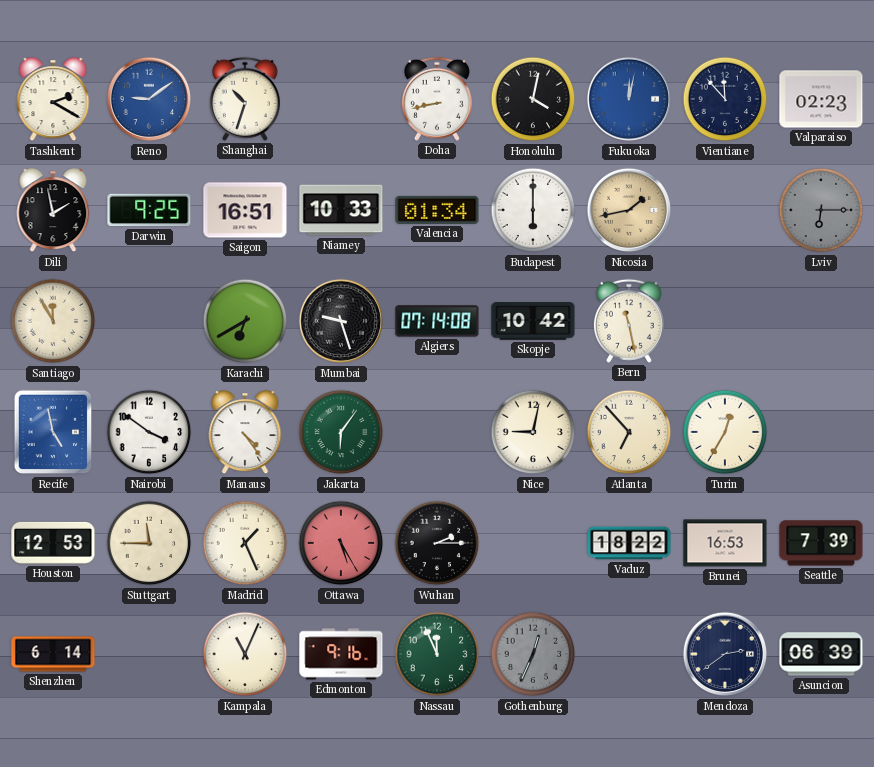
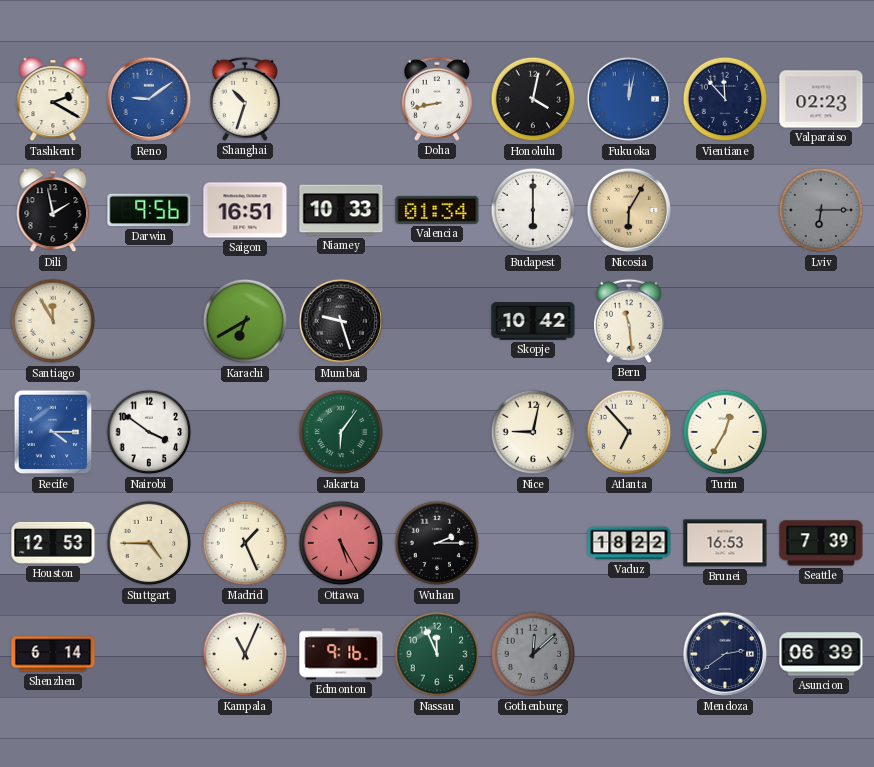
Darwin: 9:25 -> 9:56 (149, 210)
Nicosia: 1:43 -> 6:05 (629, 210)
Algiers: 07:14 -> none (437, 321)
Bern: 11:28 -> 11:29 (629, 321)
Recife: 4:58 -> 4:15 (53, 432)
Manaus: 4:24 -> none (245, 433)
Stuttgart: 11:45 -> 4:45 (149, 543)
Gothenburg: 12:34 -> 12:08 (533, 654)
